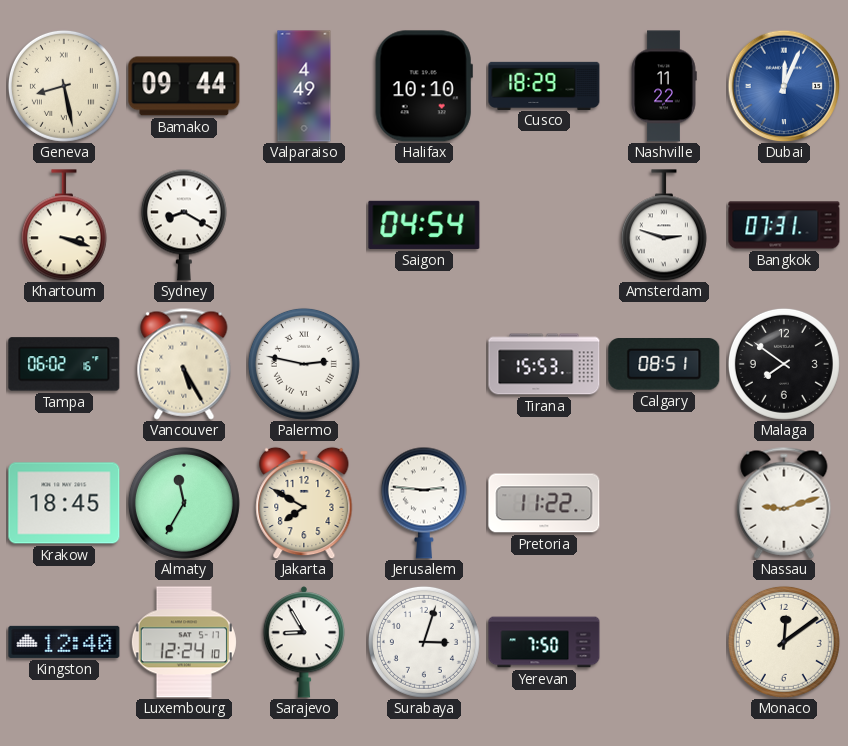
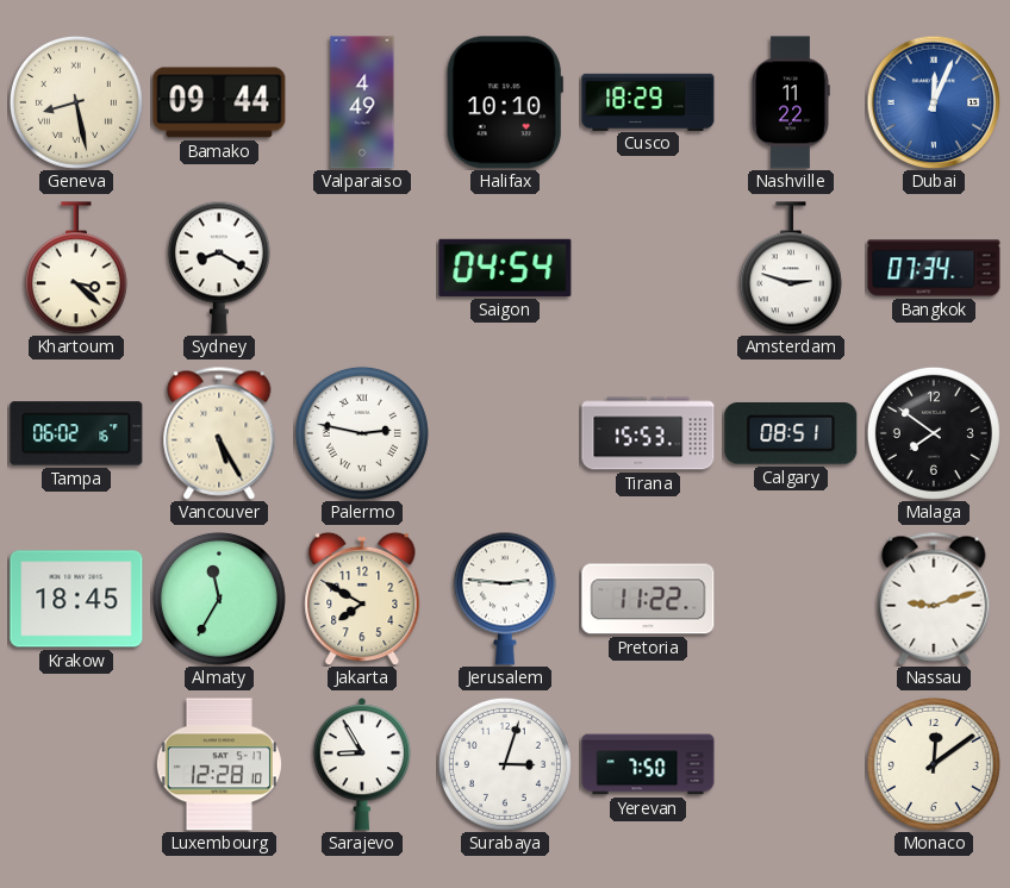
Khartoum: 3:18 -> 3:22 (76, 268)
Bangkok: 07:31 -> 07:34 (934, 268)
Kingston: 12:40 -> none (64, 642)
Luxembourg: 12:24 -> 12:28 (219, 764)
